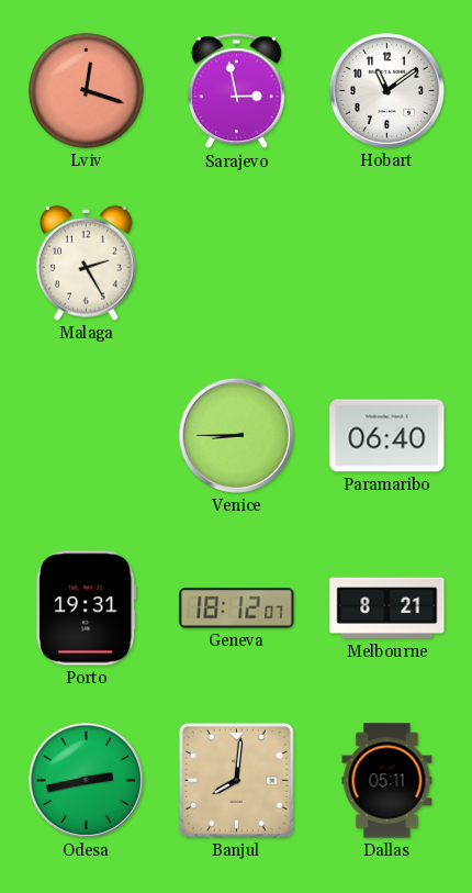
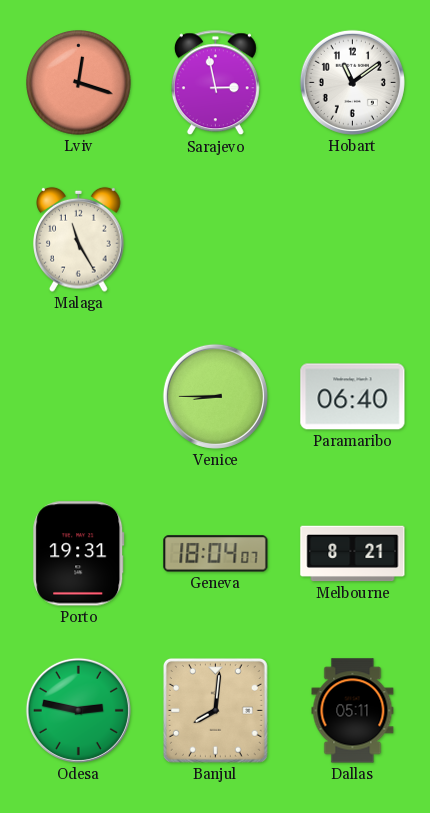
Malaga: 2:25 -> 11:25 (79, 239)
Geneva: 18:12 -> 18:04 (216, 554)
Odesa: 2:43 -> 2:47 (78, 710)
